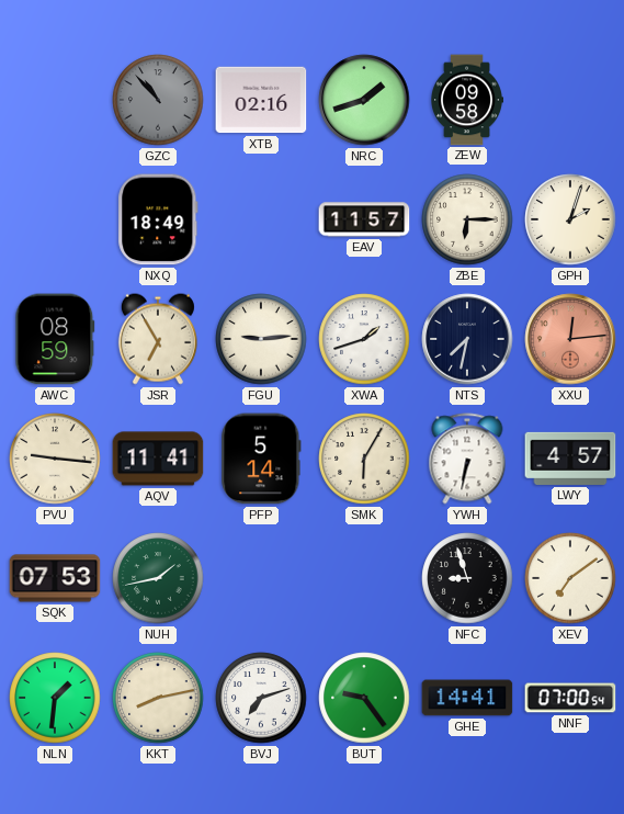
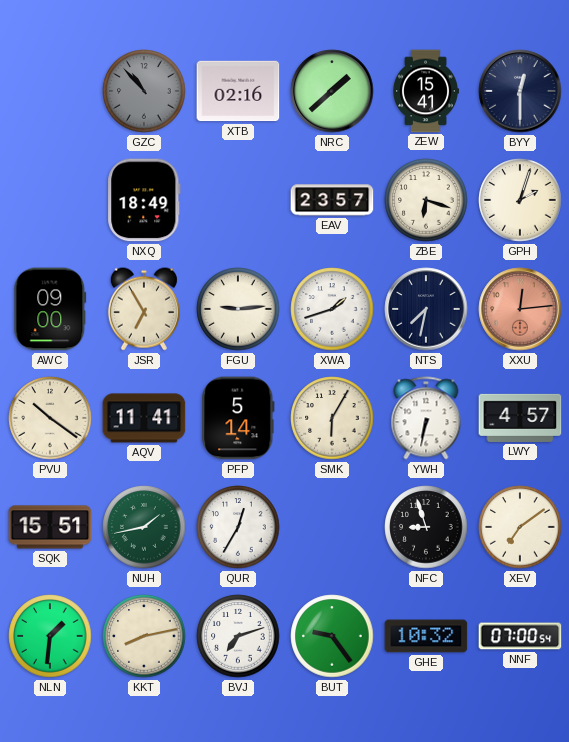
NRC: 1:42 -> 1:38 (332, 91)
ZEW: 09:58 -> 15:41 (426, 91)
BYY: none -> 12:30 (520, 91)
EAV: 11:57 -> 23:57 (332, 200)
ZBE: 6:15 -> 6:18 (426, 200)
AWC: 08:59 -> 09:00 (50, 309)
PVU: 9:16 -> 10:21 (50, 418)
SQK: 07:53 -> 15:51 (50, 527)
QUR: none -> 12:35 (238, 527)
GHE: 14:41 -> 10:32 (426, 636)
